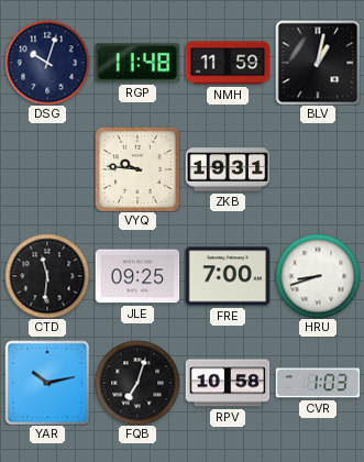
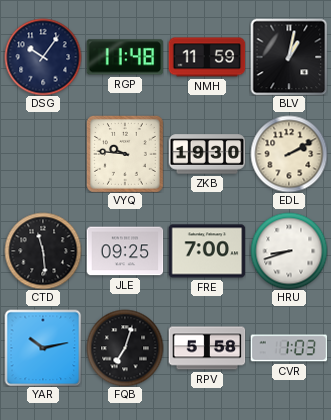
DSG: 10:03 -> 10:06 (43, 57)
ZKB: 19:31 -> 19:30 (207, 154)
EDL: none -> 2:10 (289, 154)
CTD: 11:31 -> 11:29 (43, 251)
RPV: 10:58 -> 5:58 (207, 348)
